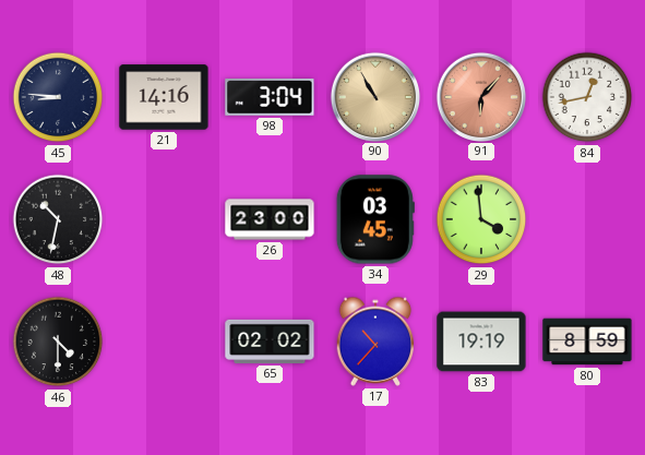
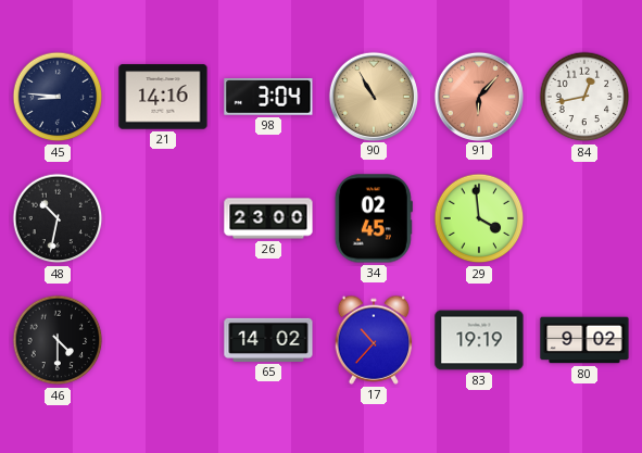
34: 03:45 -> 02:45 (374, 218)
65: 02:02 -> 14:02 (268, 340)
80: 8:59 -> 9:02 (584, 340)
